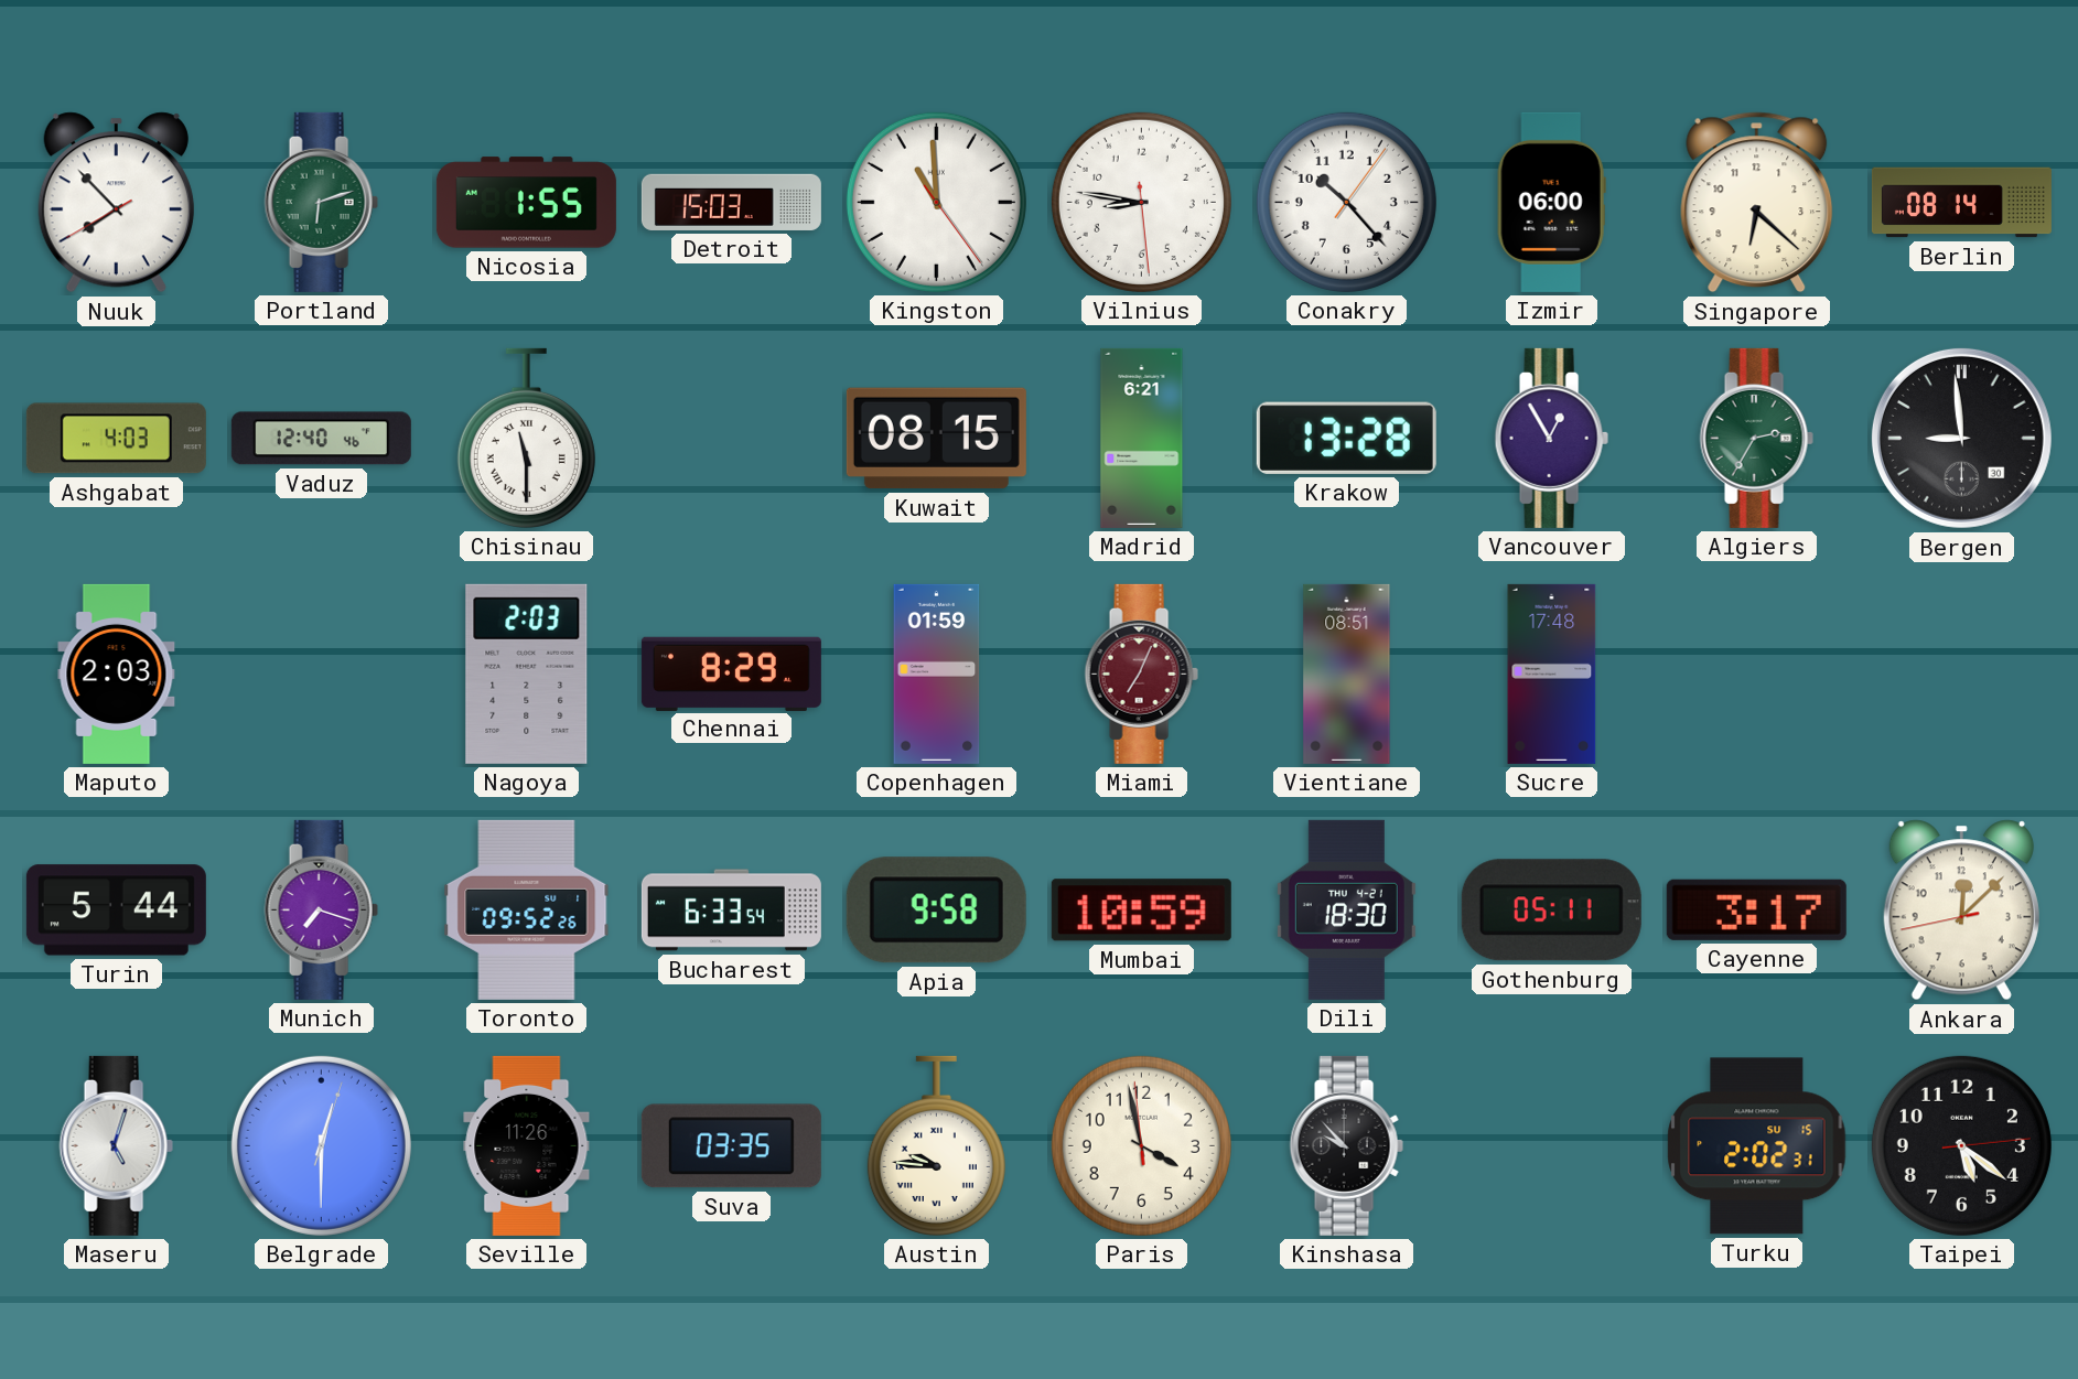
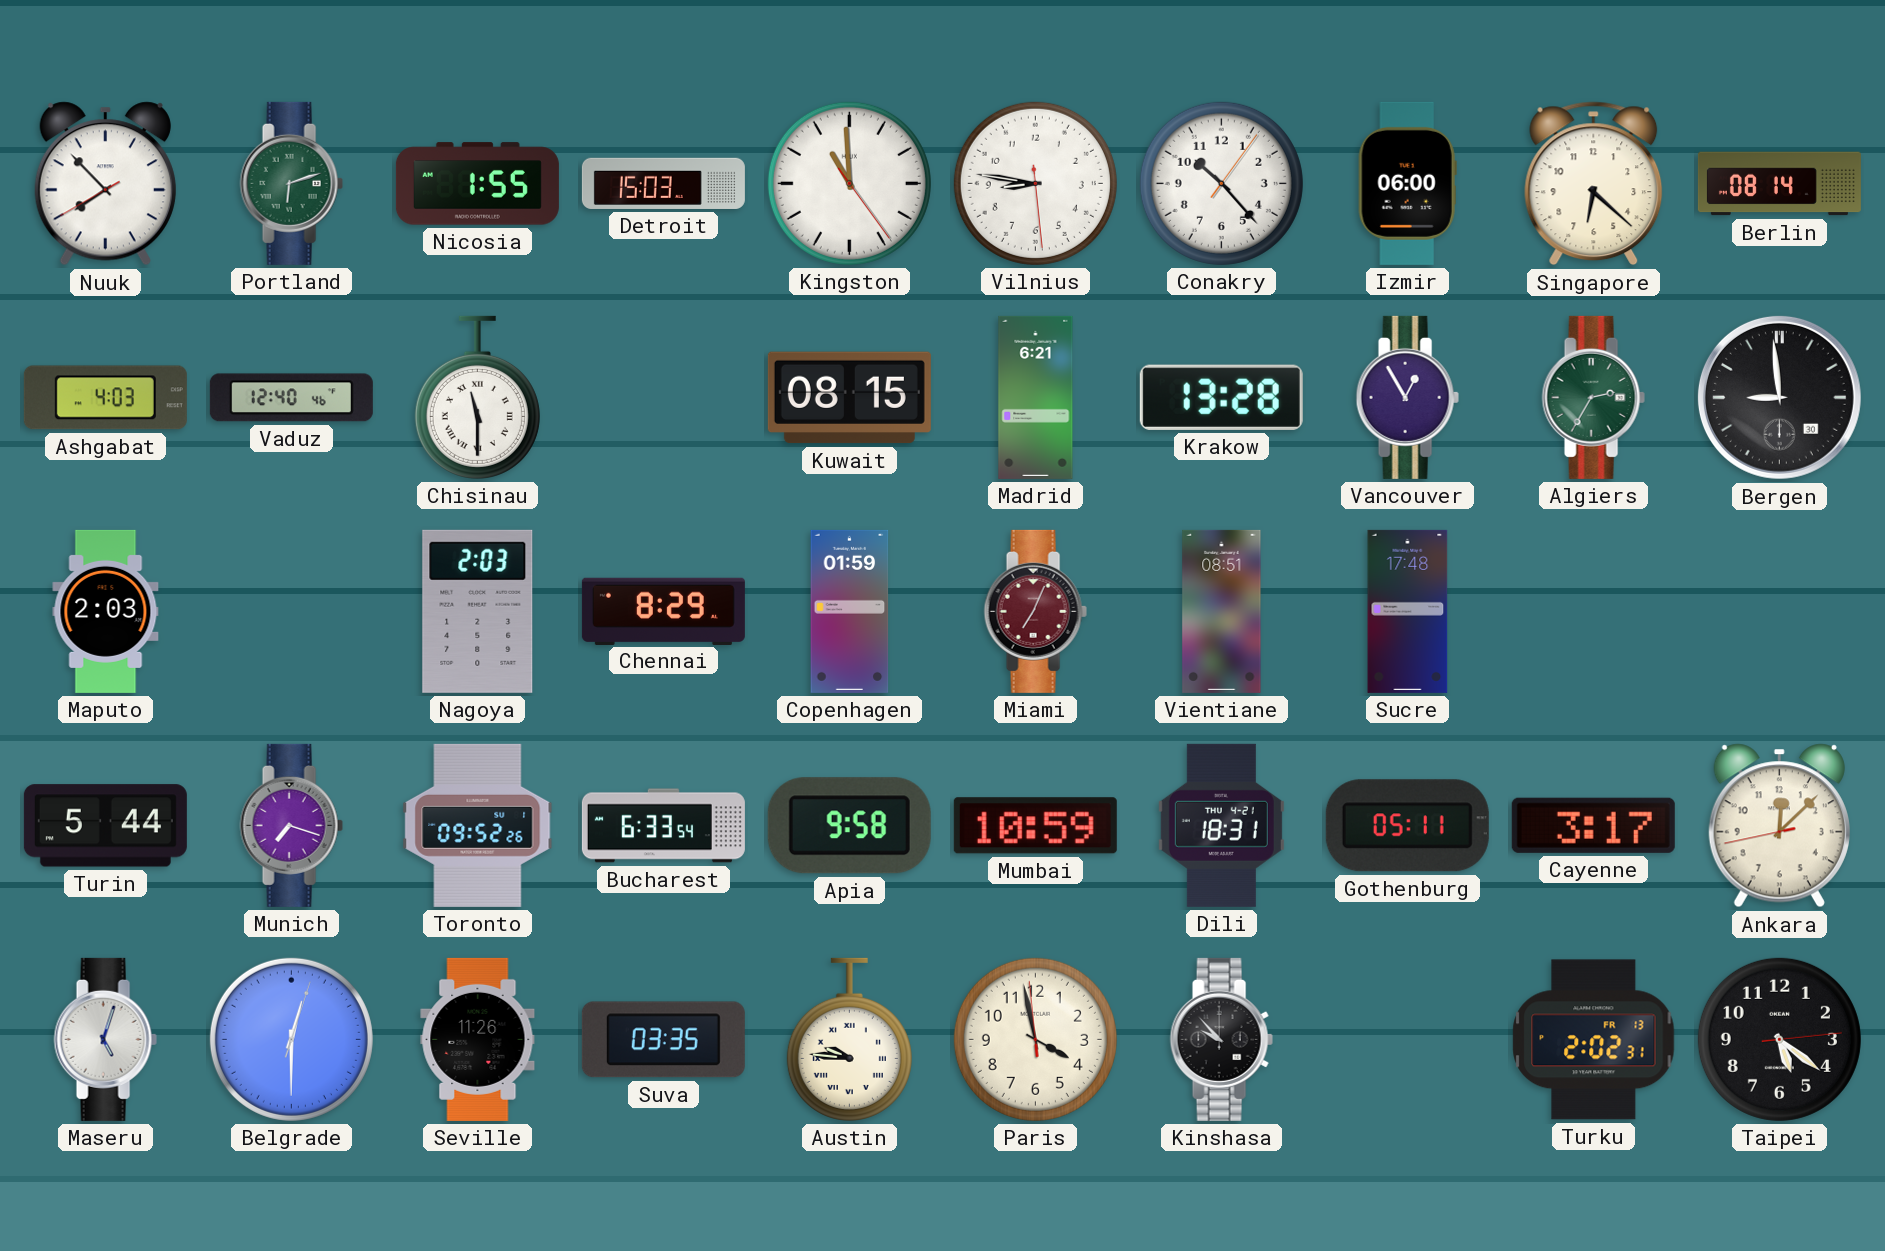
Dili: 18:30 -> 18:31 (1221, 825)
Turku date: SU 15 -> FR 13 (1594, 1040)
